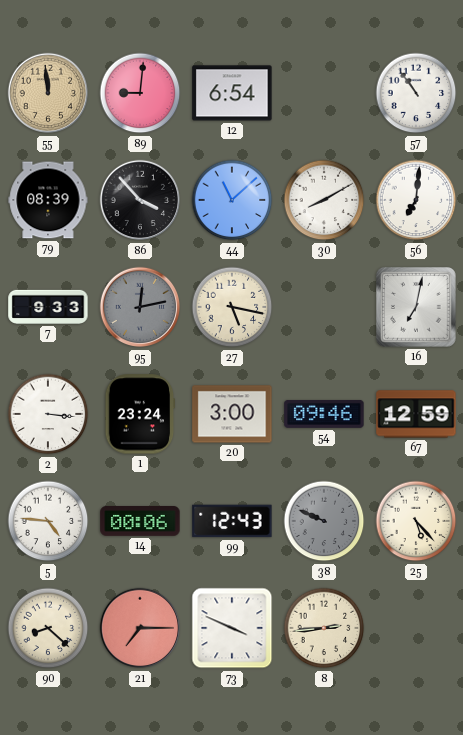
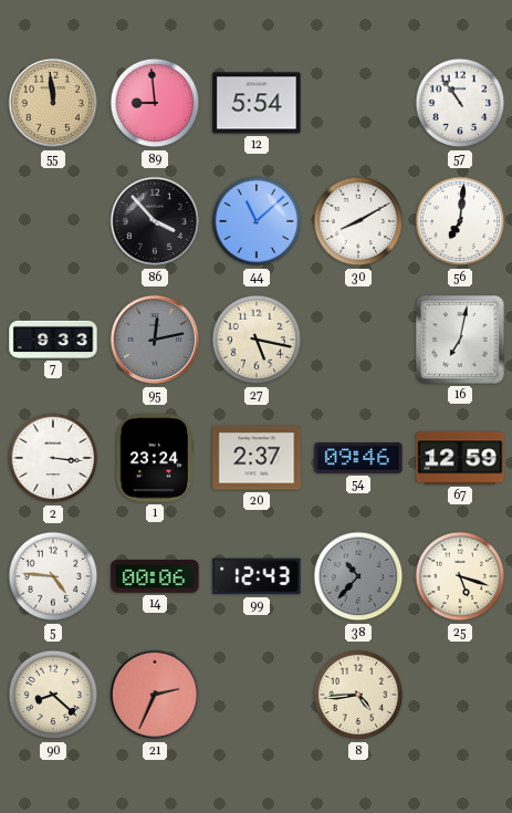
89: 9:01 -> 8:59 (155, 103)
12: 6:54 -> 5:54 (257, 103)
79: 08:39 -> none (48, 200)
20: 3:00 -> 2:37 (257, 458)
38: 9:49 -> 10:37 (358, 576)
25: 5:23 -> 5:18 (460, 576)
21: 7:15 -> 2:34 (155, 695)
73: 3:49 -> none (232, 628)
8: 2:44 -> 4:44 (358, 695)
